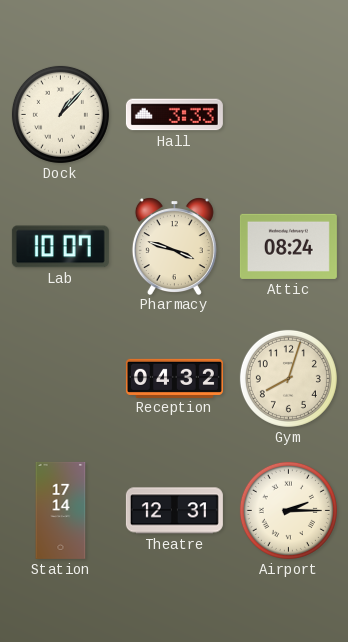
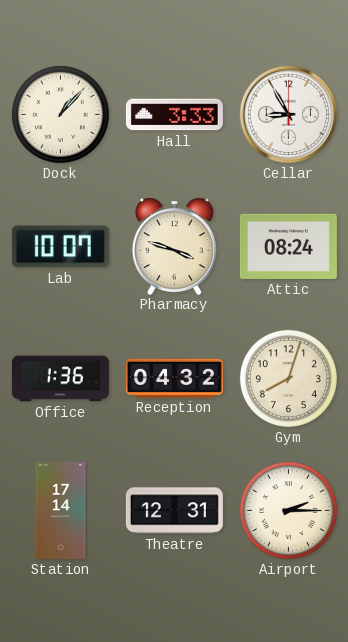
Cellar: none -> 8:55 (288, 114)
Office: none -> 1:36 (60, 379)
